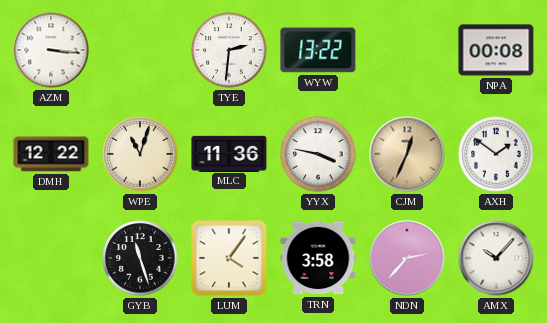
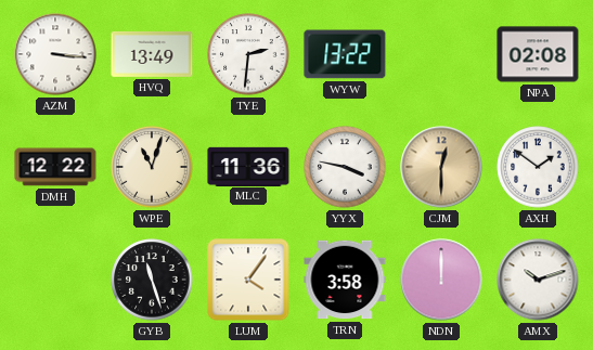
HVQ: none -> 13:49 (152, 54)
NPA: 00:08 -> 02:08 (538, 54)
CJM: 12:34 -> 12:30 (441, 167)
NDN: 2:37 -> 12:00 (441, 280)
AMX: 10:07 -> 10:12 (538, 280)
